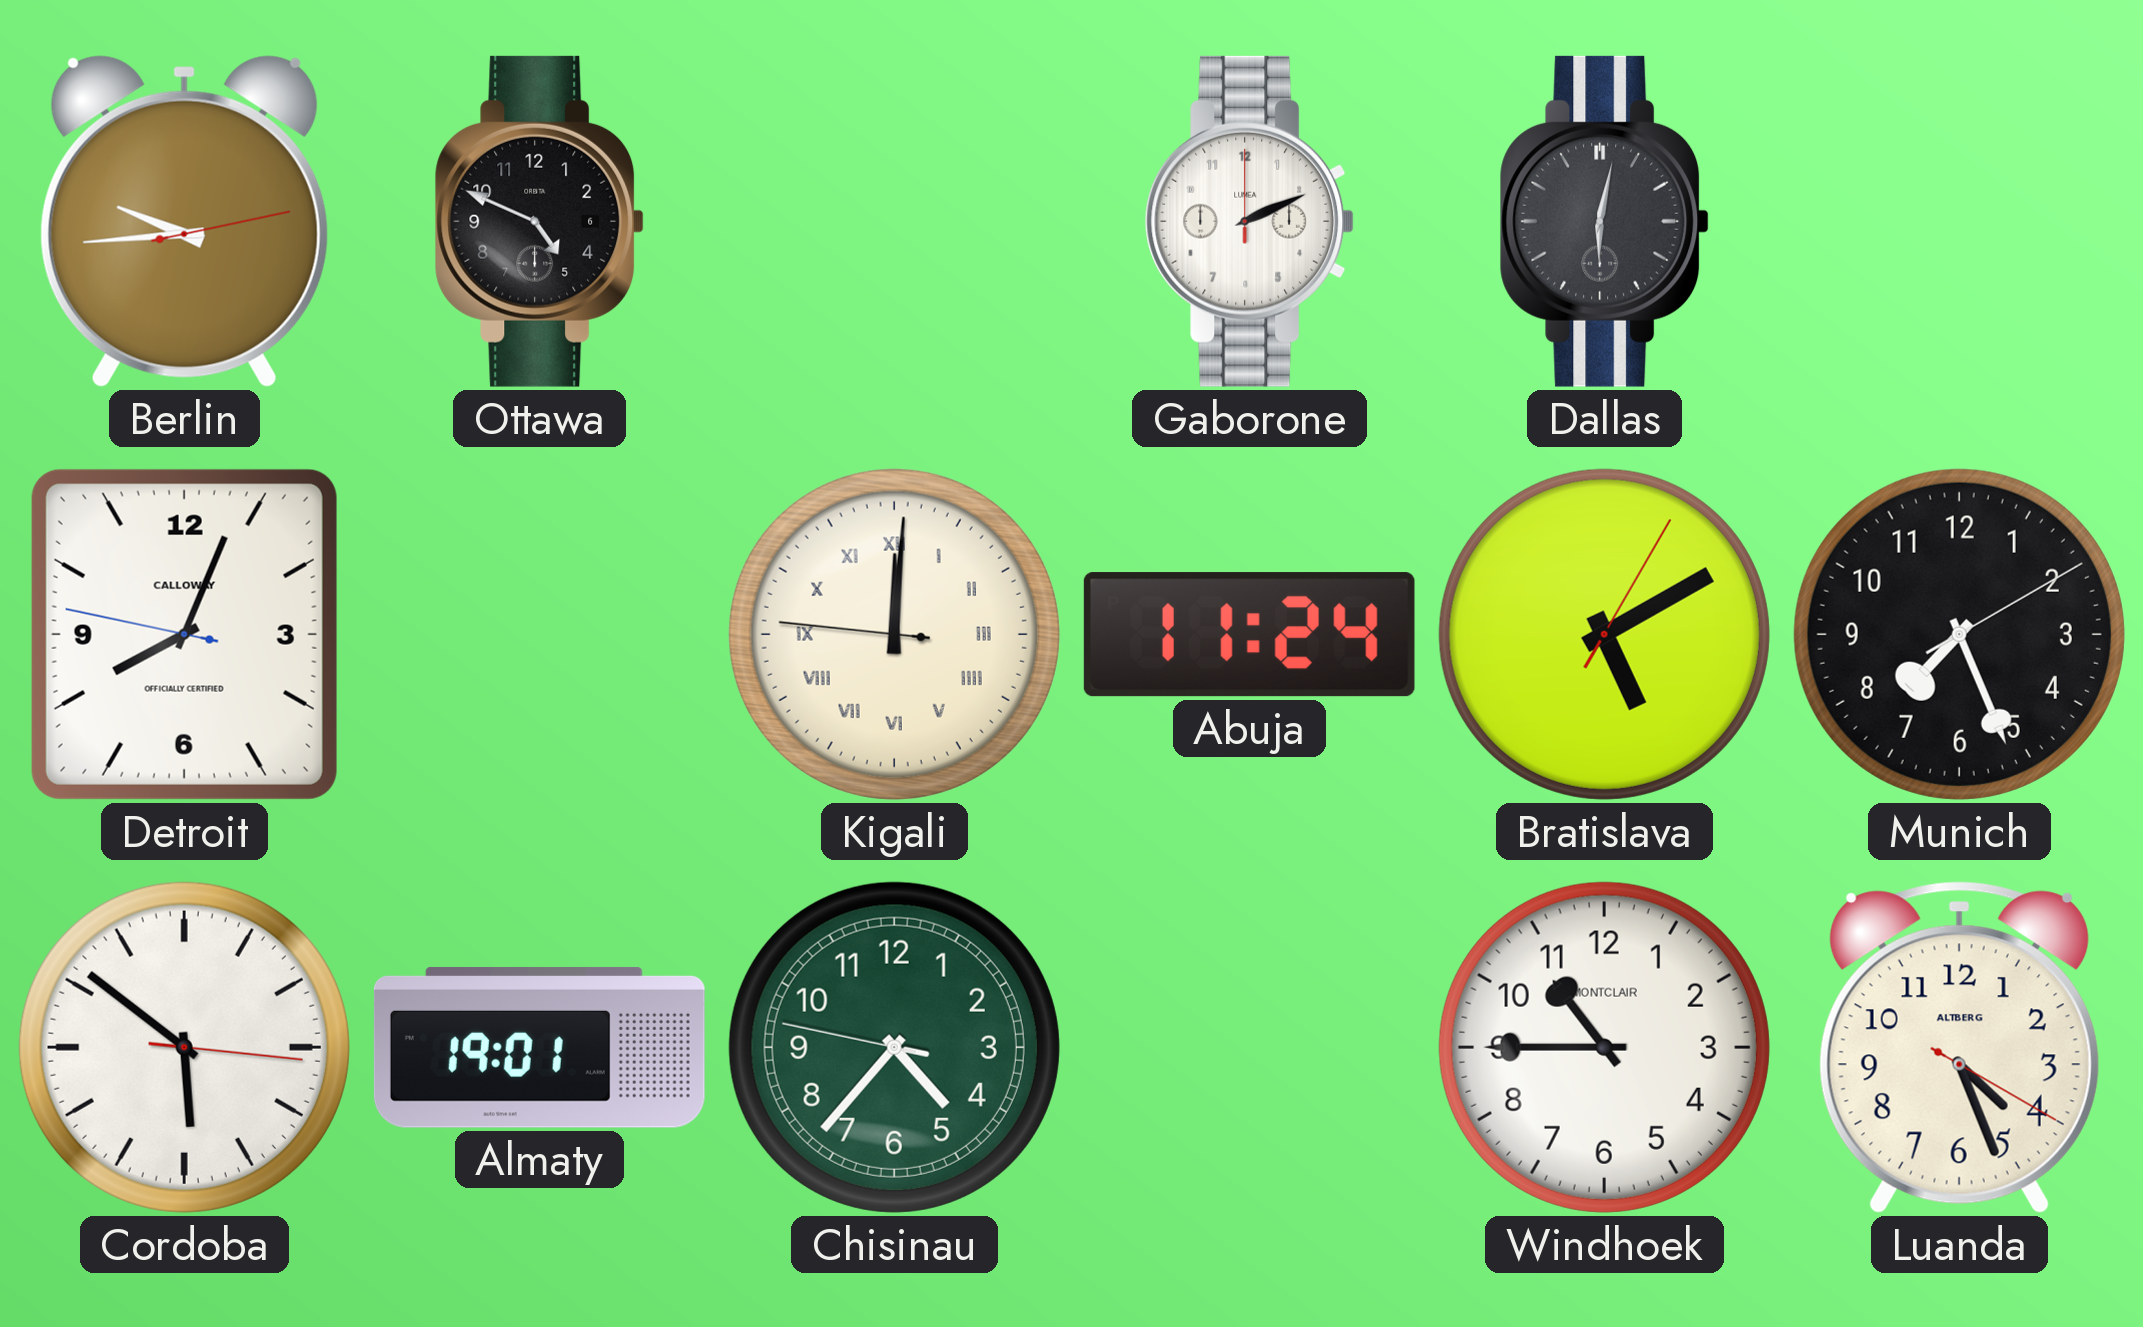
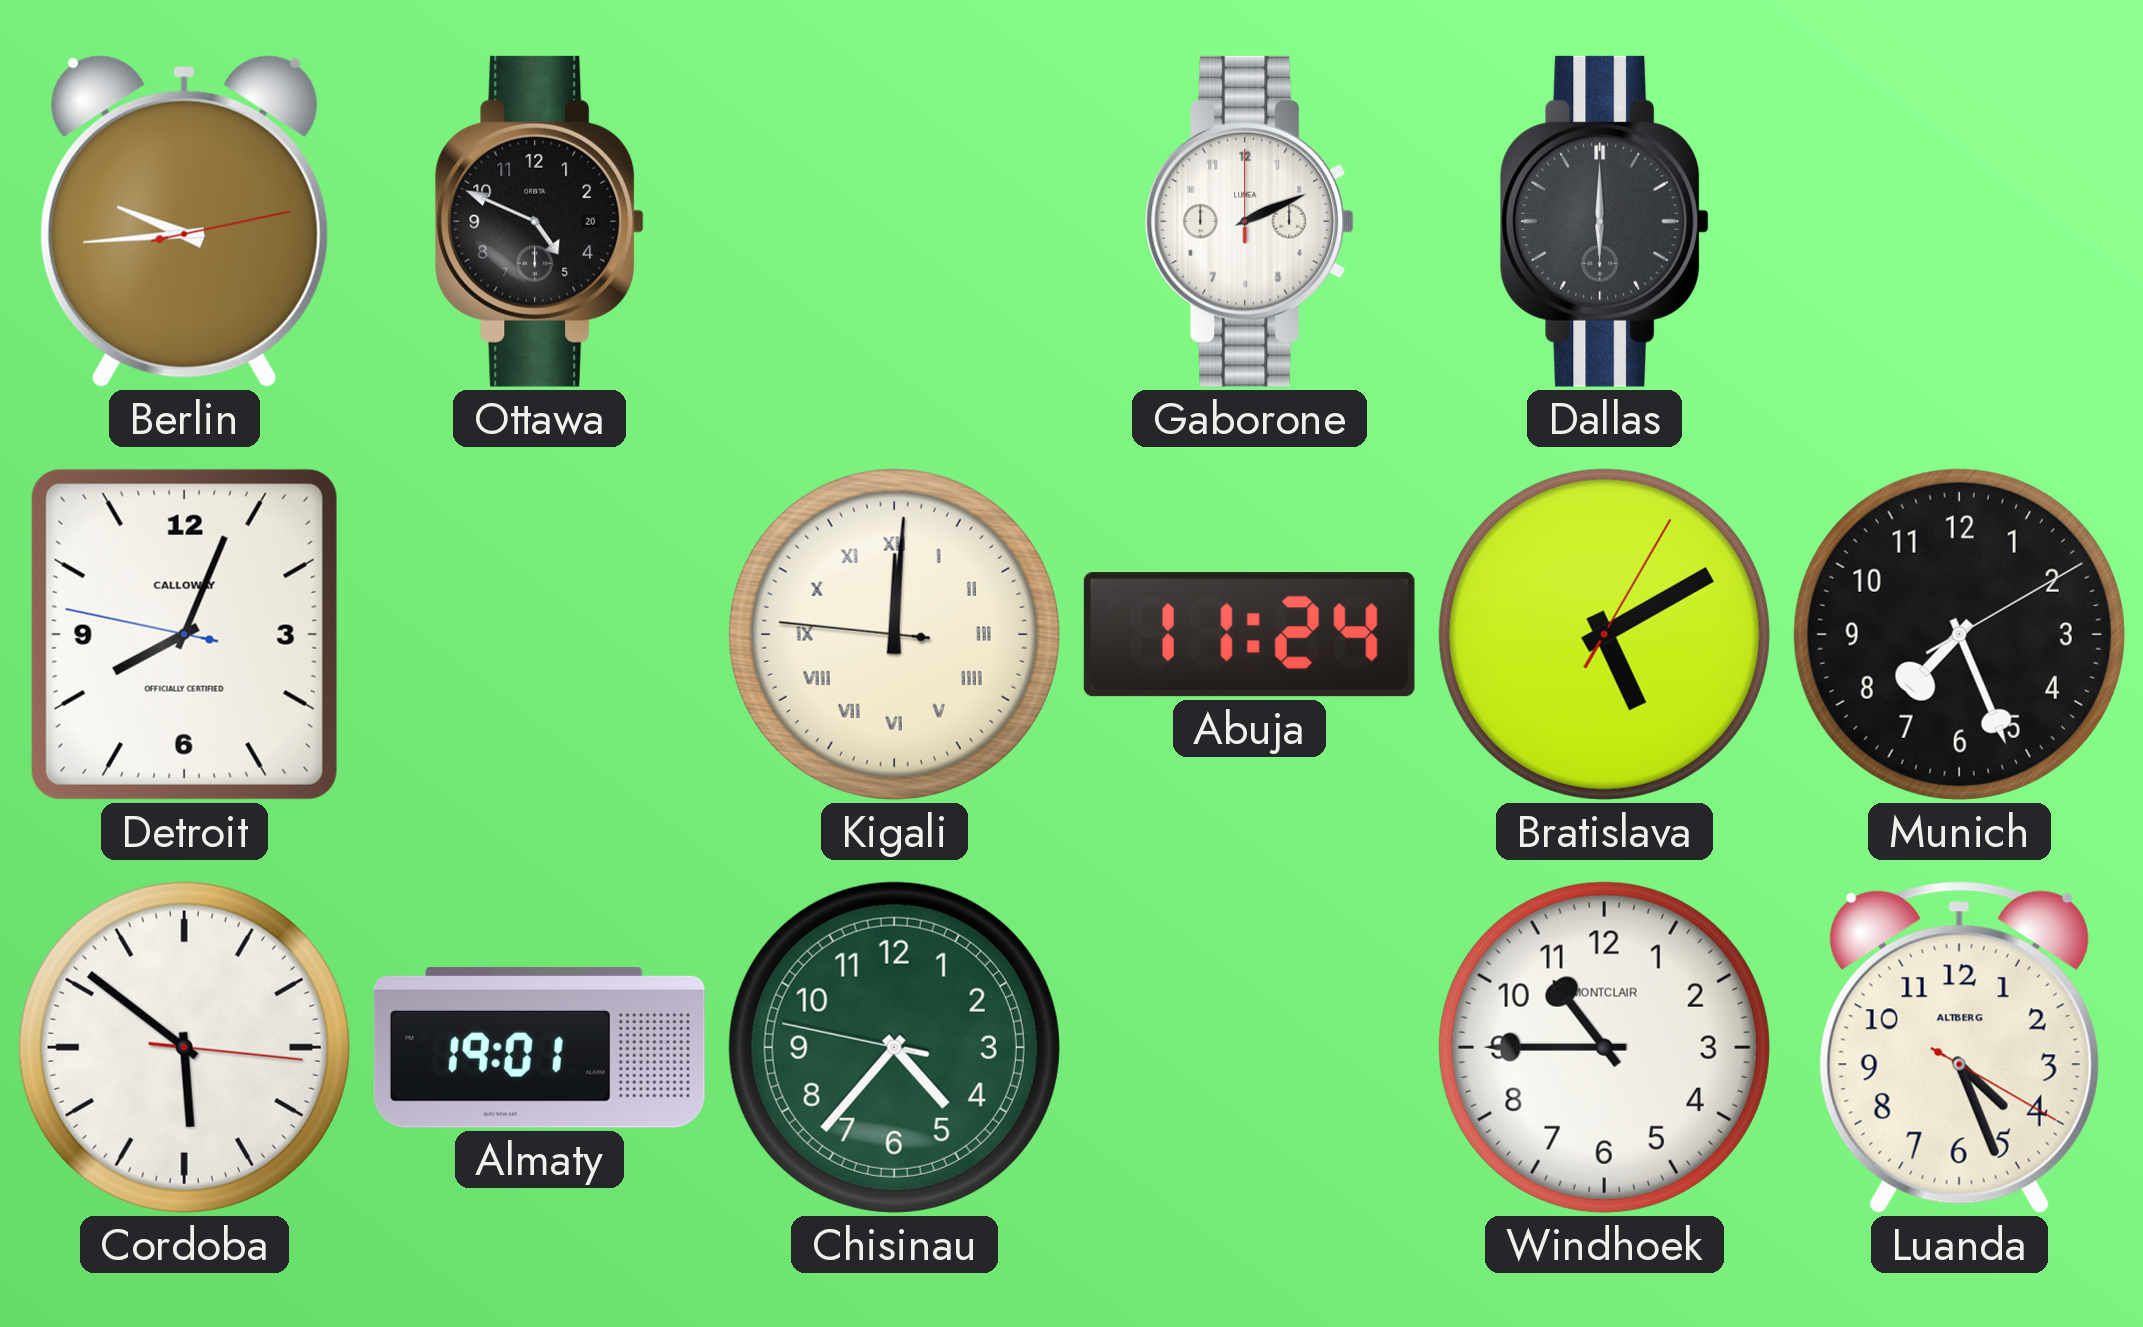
Ottawa date: 6 -> 20 (540, 221)
Dallas: 6:02 -> 6:00 (1605, 221)
